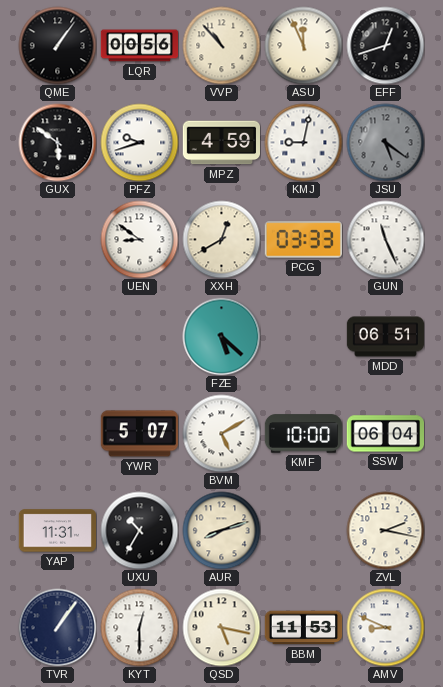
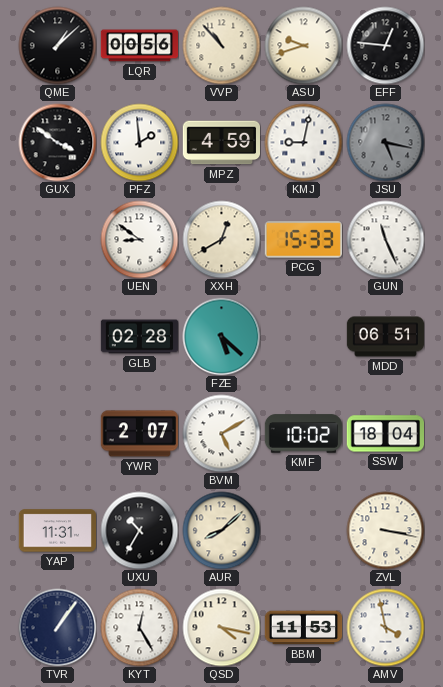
QME: 1:06 -> 1:08 (57, 45)
ASU: 11:56 -> 9:42 (303, 45)
EFF: 12:42 -> 12:46 (385, 45)
GUX: 5:51 -> 3:51 (57, 142)
PFZ: 9:42 -> 1:59 (139, 142)
JSU: 5:21 -> 5:17 (385, 142)
PCG: 03:33 -> 15:33 (303, 240)
GLB: none -> 02:28 (139, 337)
YWR: 5:07 -> 2:07 (139, 434)
KMF: 10:00 -> 10:02 (303, 434)
SSW: 06:04 -> 18:04 (385, 434)
AUR: 8:12 -> 8:08 (221, 530)
ZVL: 2:17 -> 3:17 (385, 530)
KYT: 12:30 -> 12:25 (139, 627)
QSD: 5:17 -> 4:17 (221, 627)
AMV: 8:49 -> 3:58 (385, 627)
